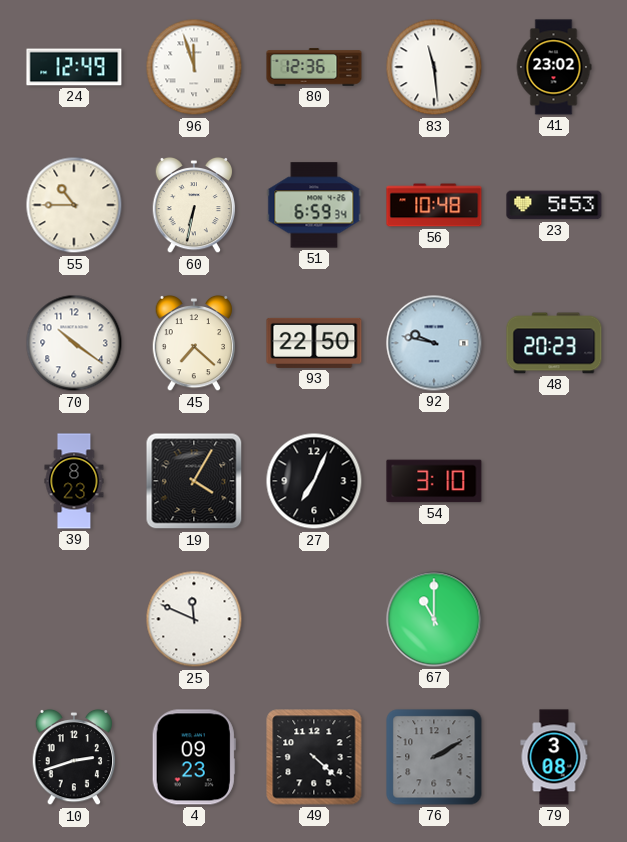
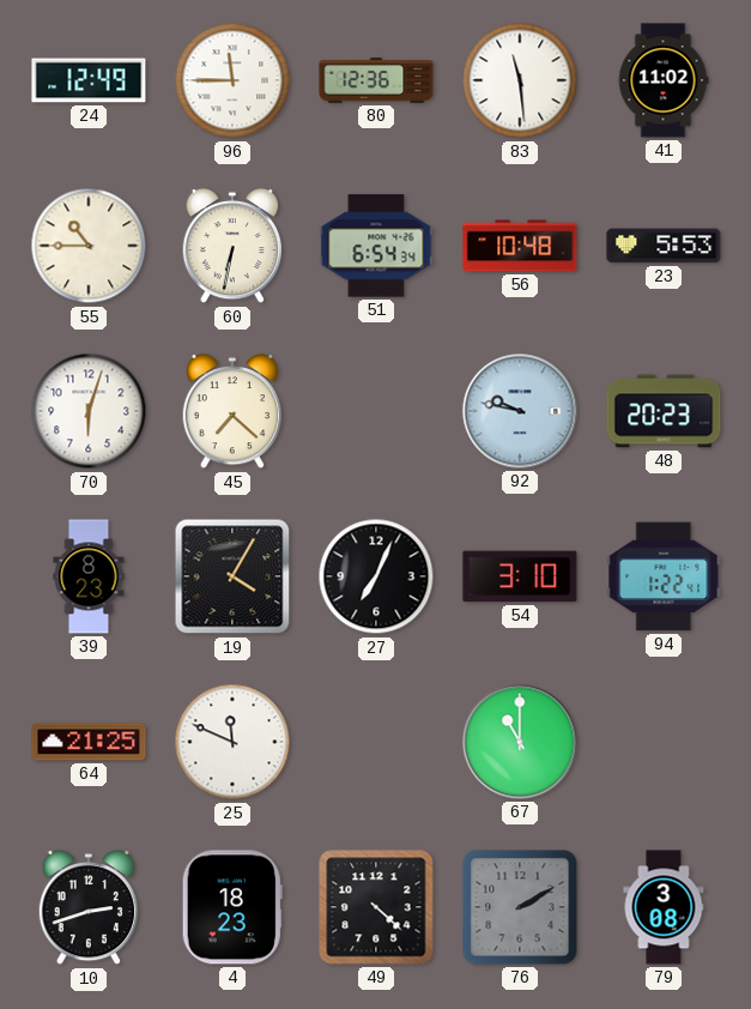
96: 11:57 -> 11:45 (232, 80)
41: 23:02 -> 11:02 (664, 80)
51: 6:59 -> 6:54 (376, 246)
70: 10:21 -> 6:03 (89, 411)
93: 22:50 -> none (314, 343)
94: none -> 1:22 (664, 576)
64: none -> 21:25 (89, 742)
4: 09:23 -> 18:23 (232, 907)
